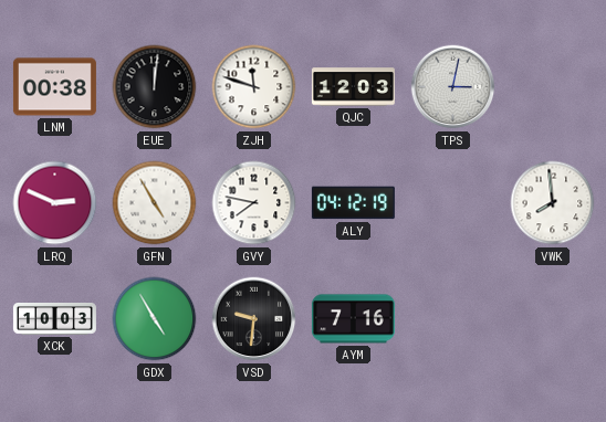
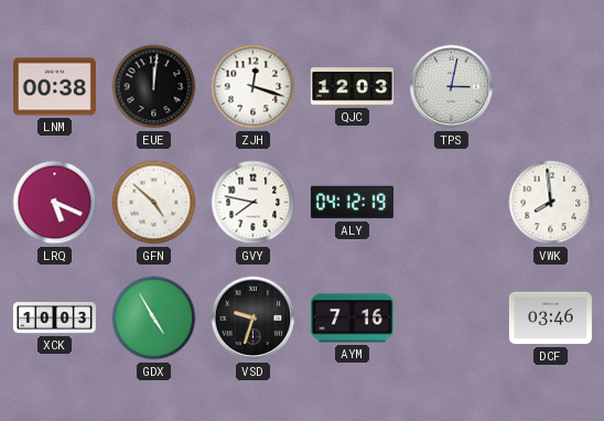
ZJH: 11:48 -> 12:18 (254, 87)
LRQ: 2:49 -> 5:19 (55, 203)
GFN: 4:55 -> 4:52 (154, 203)
VSD: 9:31 -> 9:33 (254, 319)
DCF: none -> 03:46 (550, 319)
